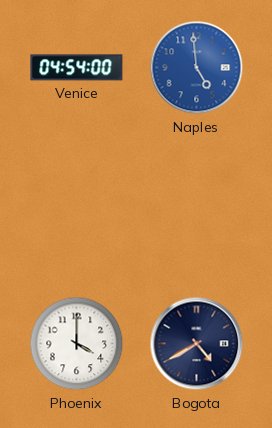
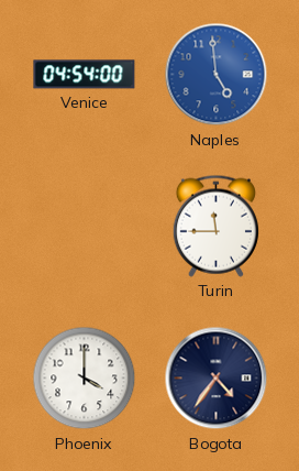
Turin: none -> 11:45 (215, 226)
Bogota: 4:40 -> 4:36 (217, 379)
